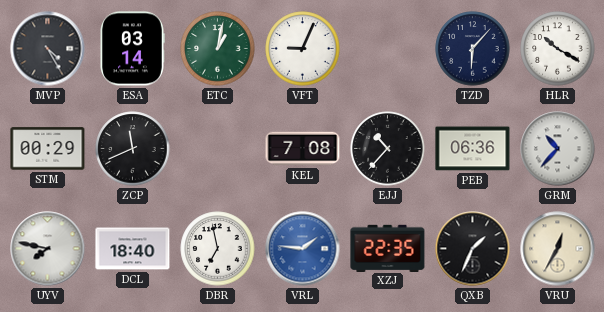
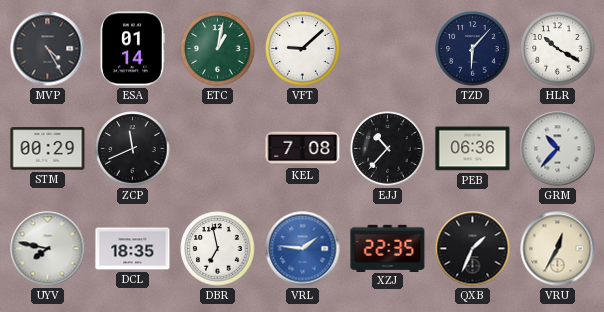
ESA: 03:14 -> 01:14 (132, 49)
VFT: 9:04 -> 9:08 (303, 49)
DCL: 18:40 -> 18:35 (133, 249)
